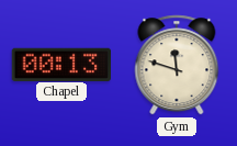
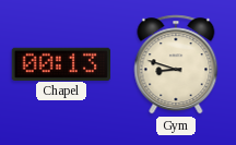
Gym: 11:48 -> 8:48 (176, 64)
